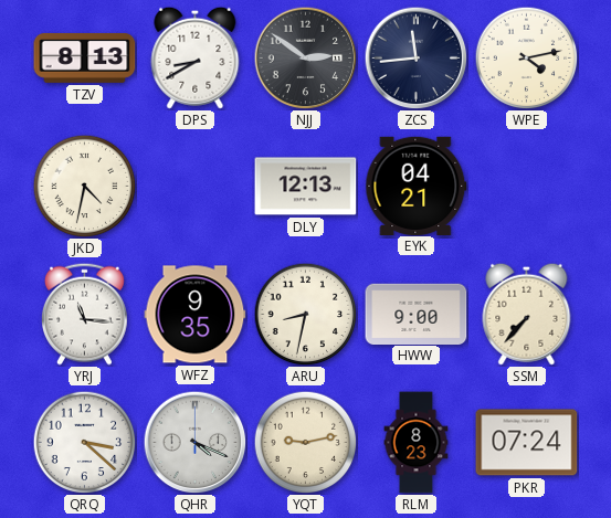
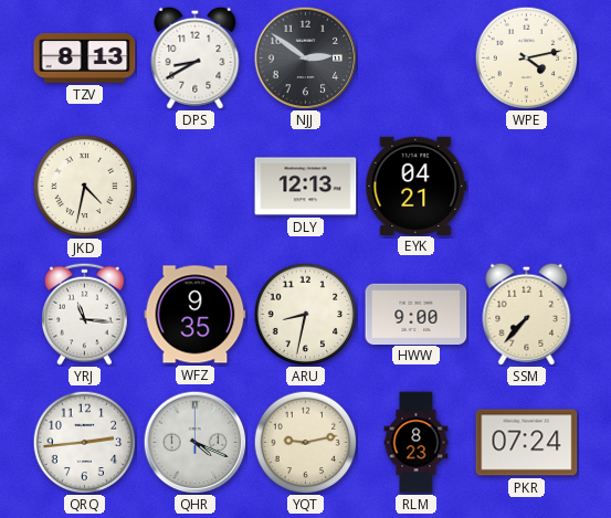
ZCS: 11:44 -> none (415, 57)
QRQ: 3:22 -> 2:44 (84, 442)
